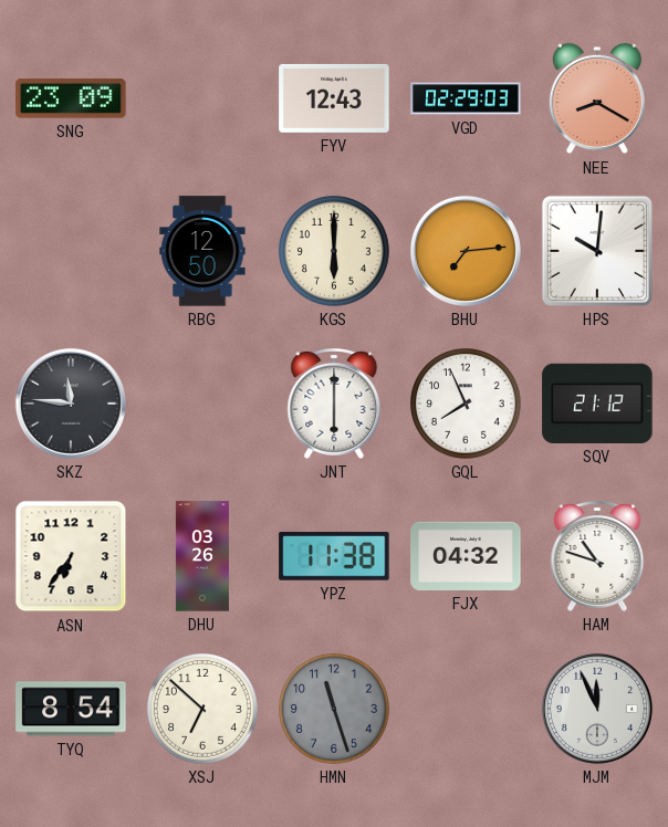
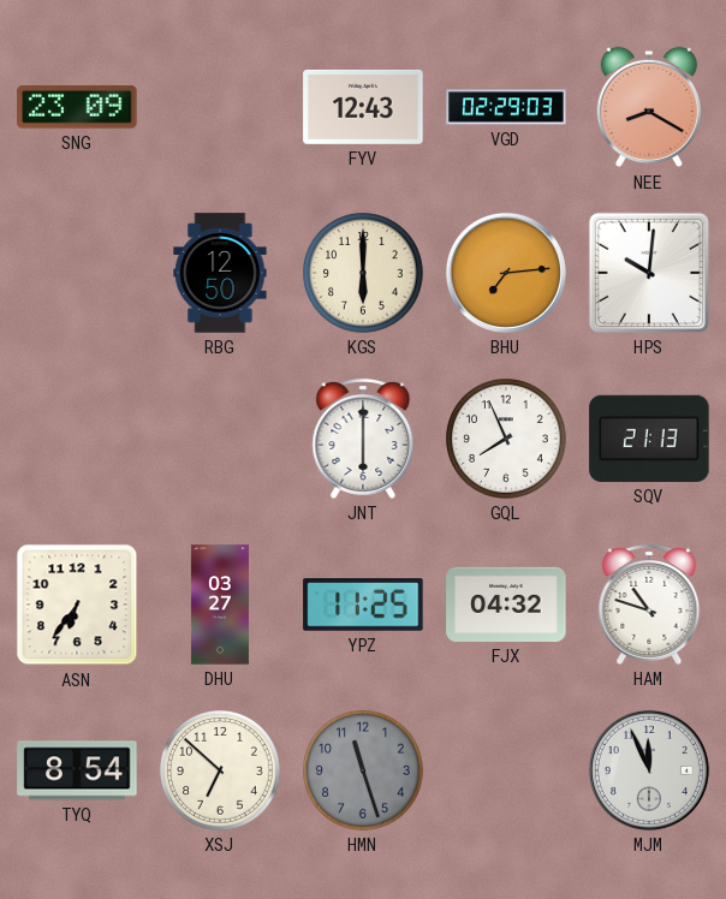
SKZ: 11:46 -> none (71, 404)
SQV: 21:12 -> 21:13 (649, 439)
DHU: 03:26 -> 03:27 (220, 605)
YPZ: 11:38 -> 11:25 (363, 605)
